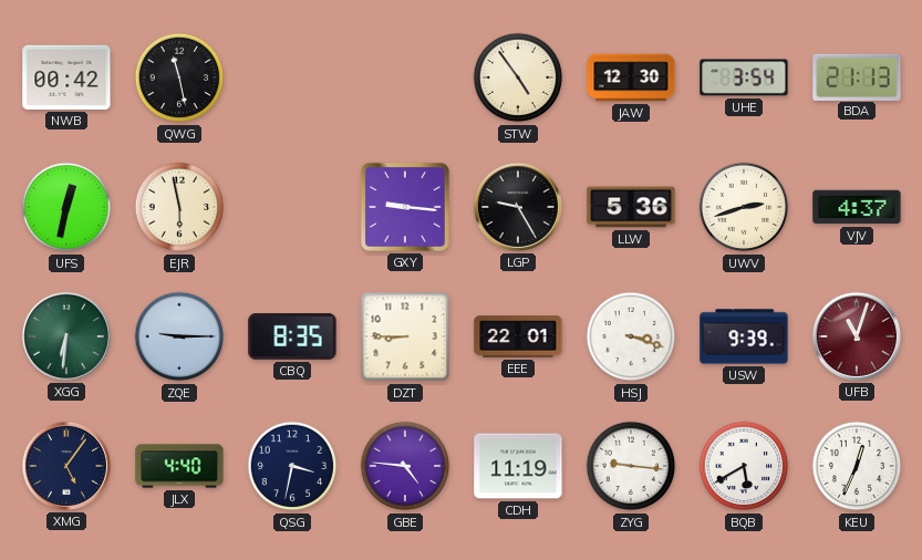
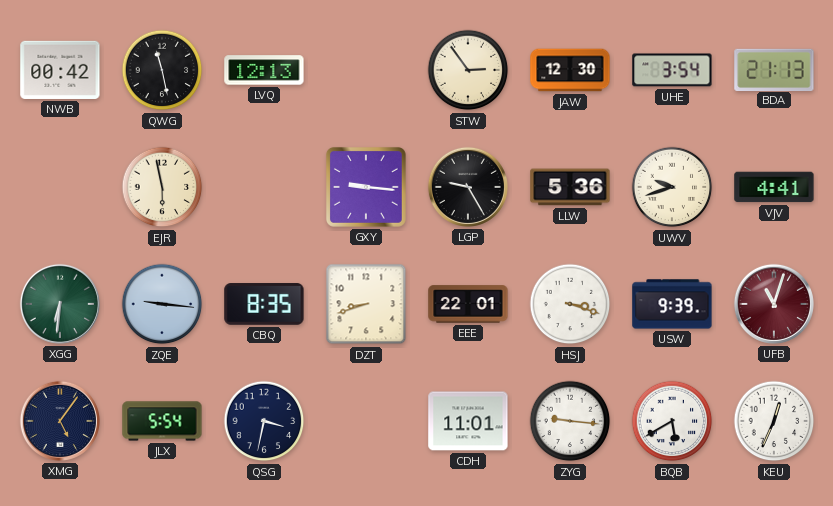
LVQ: none -> 12:13 (264, 70)
STW: 4:54 -> 2:54 (468, 70)
UFS: 12:32 -> none (66, 207)
UWV: 2:42 -> 9:42 (672, 187)
VJV: 4:37 -> 4:41 (774, 187)
ZQE: 9:15 -> 9:16 (162, 304)
DZT: 8:45 -> 8:42 (366, 304)
JLX: 4:40 -> 5:54 (162, 421)
GBE: 4:46 -> none (405, 466)
CDH: 11:19 -> 11:01 (468, 421)
